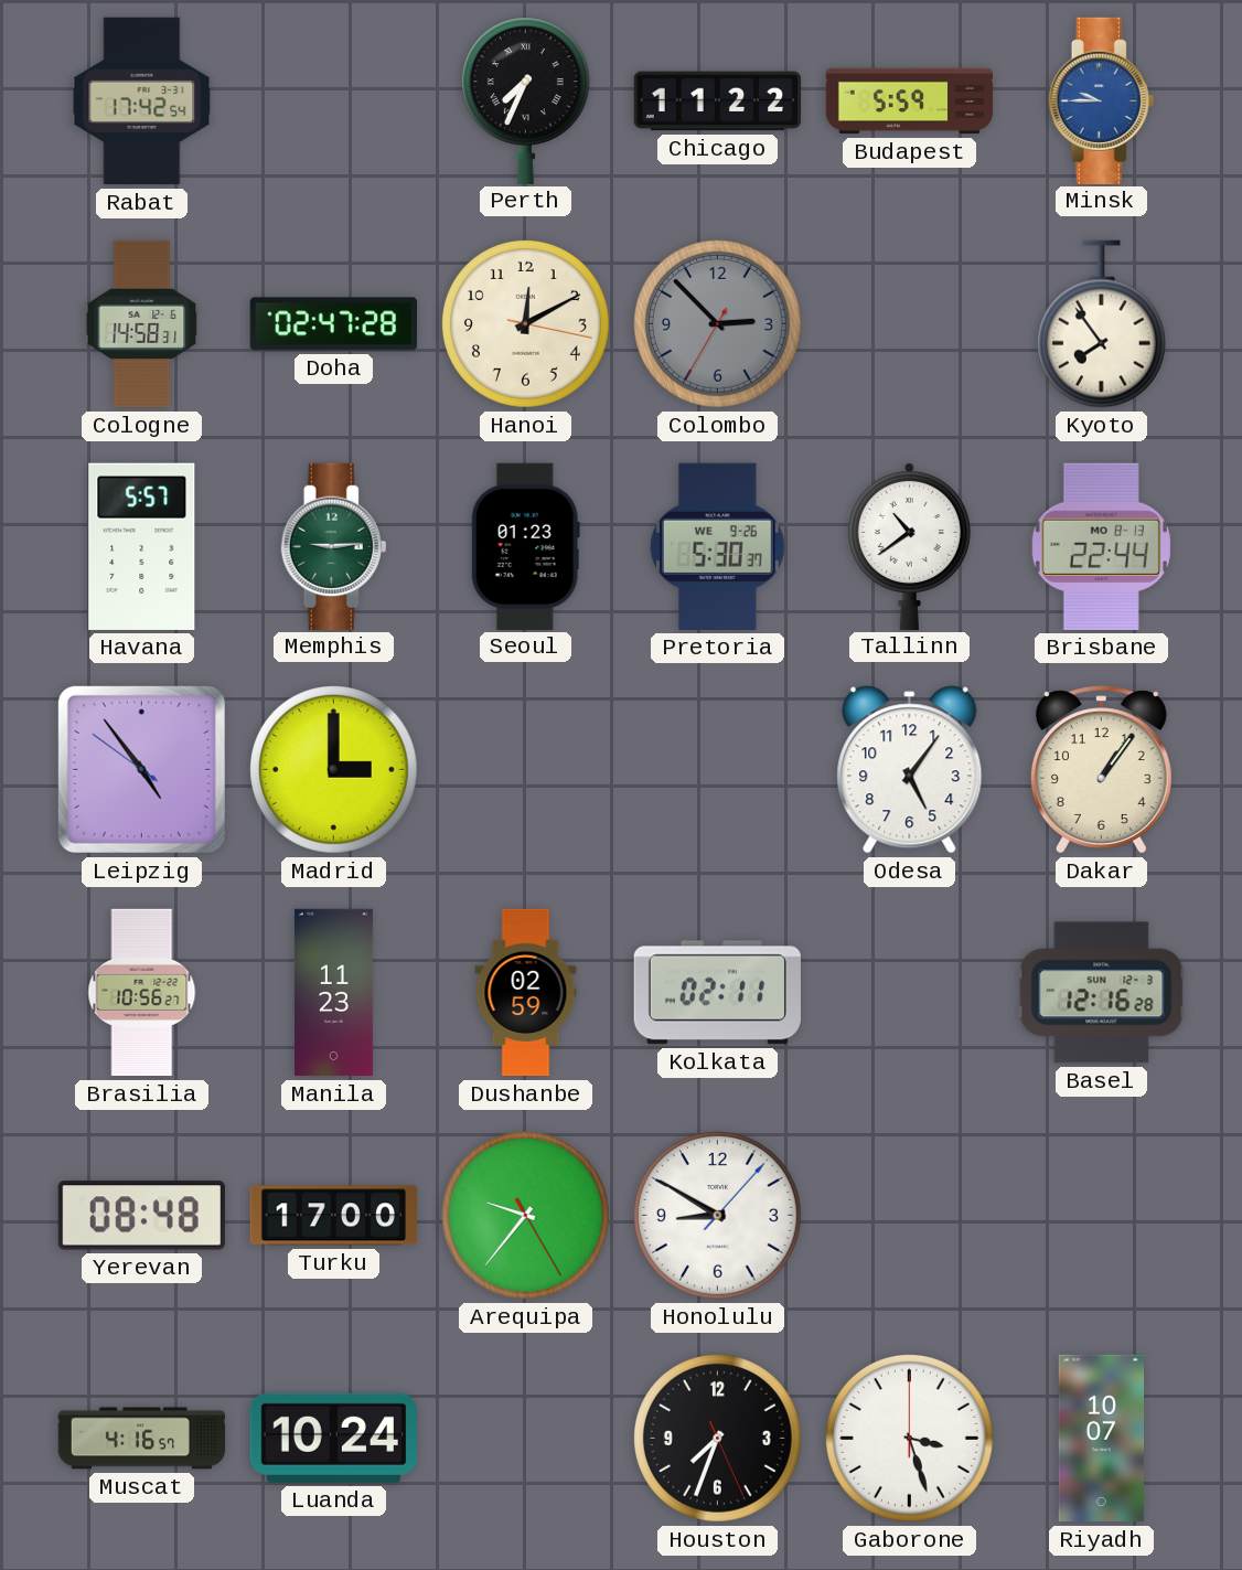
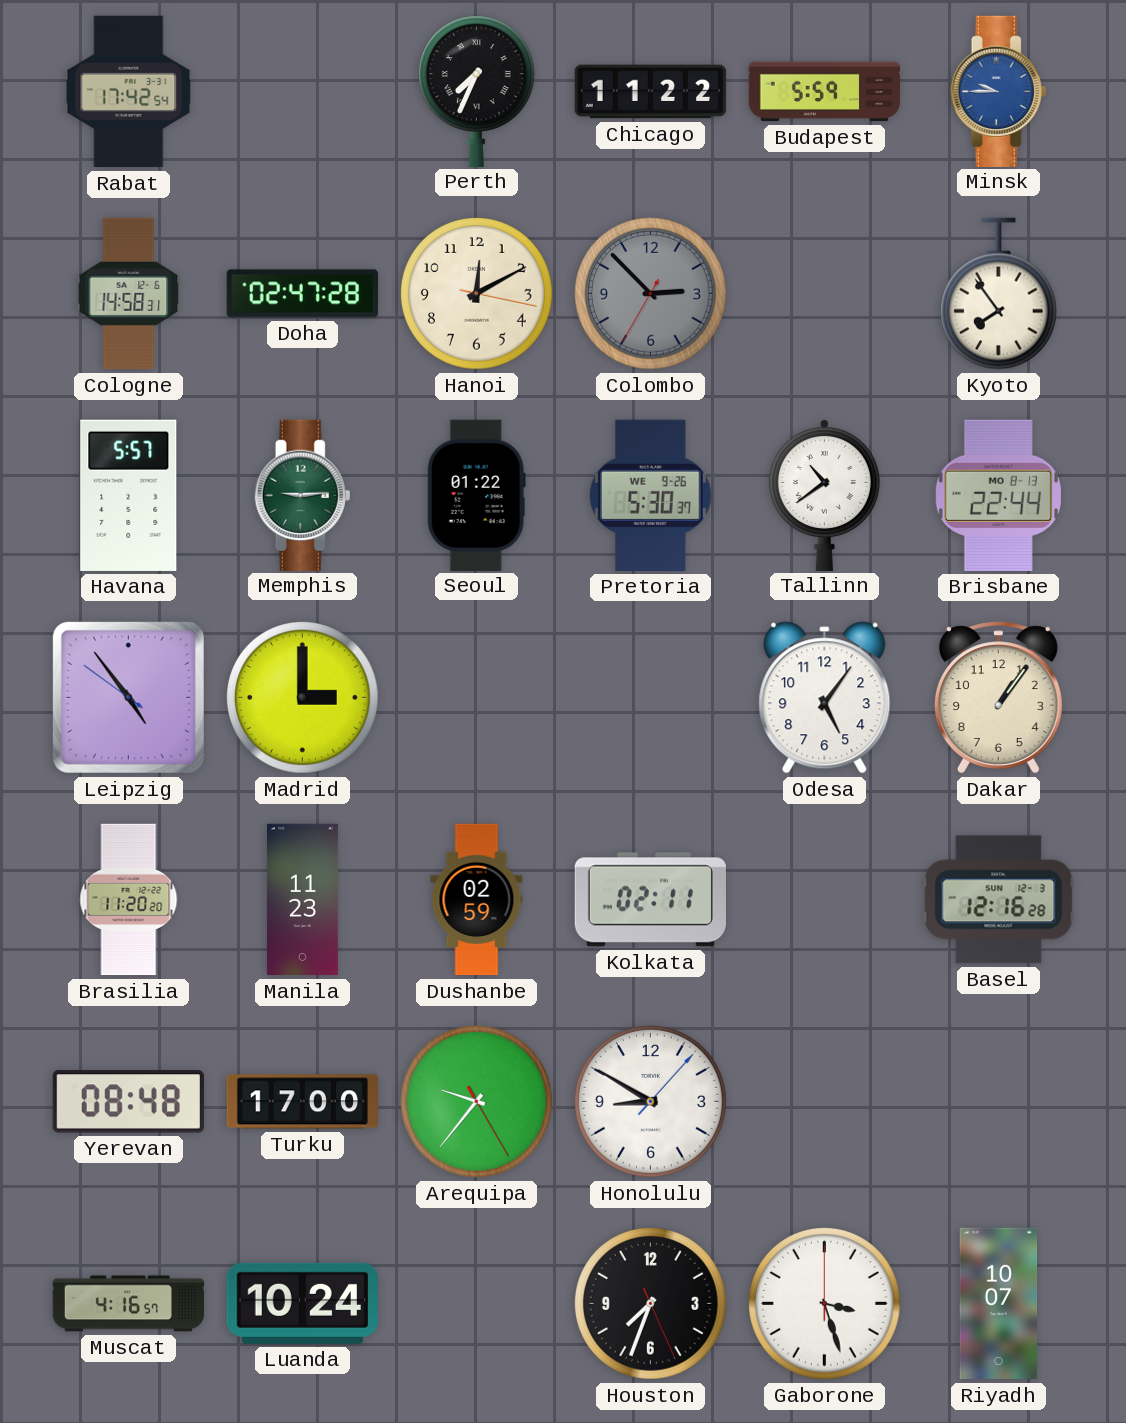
Seoul: 01:23 -> 01:22 (476, 495)
Brasilia: 10:56 -> 11:20 (129, 900)
